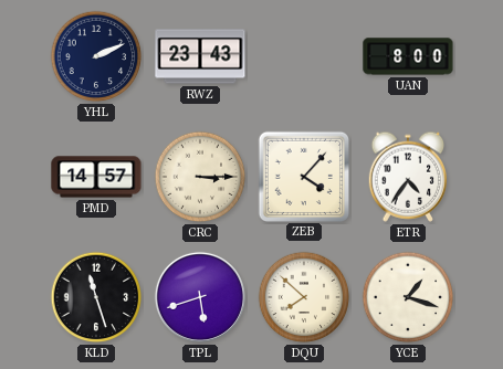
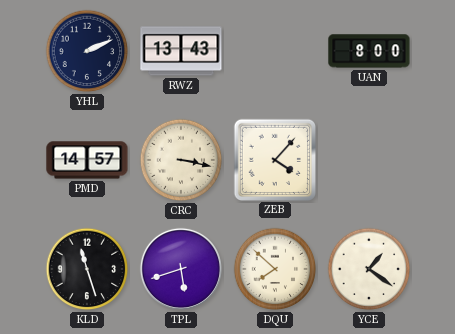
RWZ: 23:43 -> 13:43 (181, 51)
CRC: 3:15 -> 3:17 (181, 160)
ETR: 4:36 -> none (408, 177)
YCE: 1:18 -> 1:21 (369, 269)
